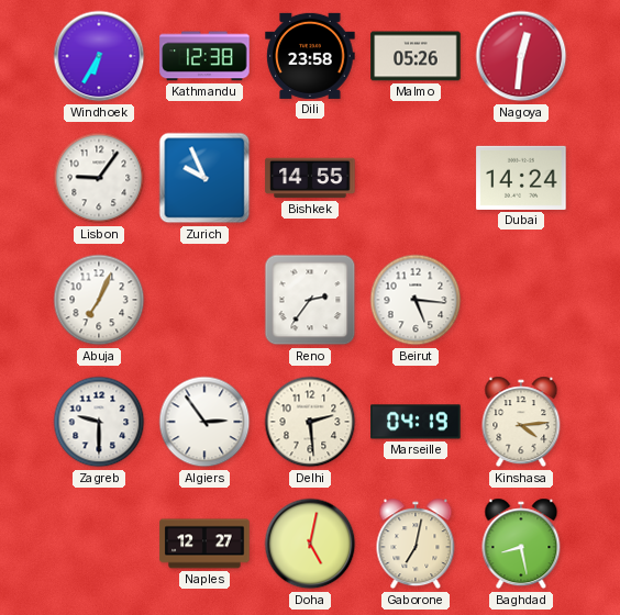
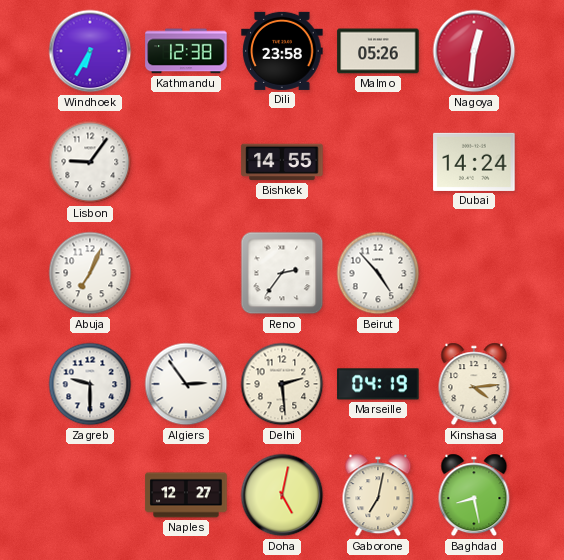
Zurich: 9:56 -> none (204, 178)
Beirut: 5:16 -> 4:53 (378, 273)
